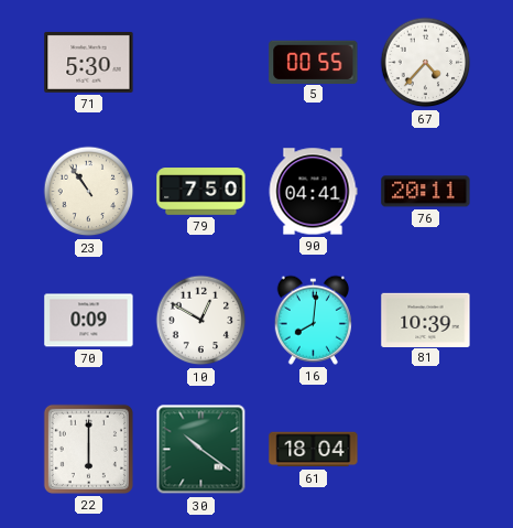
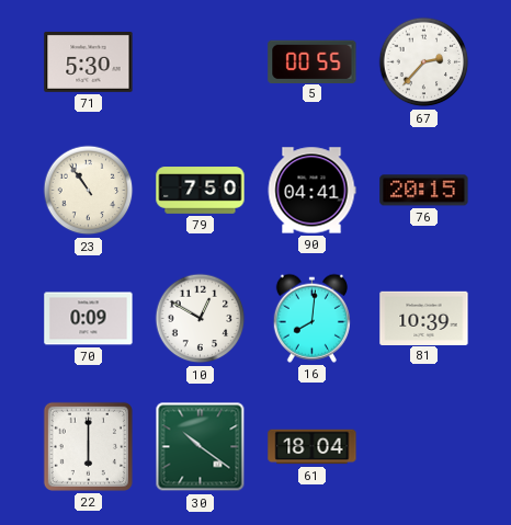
67: 4:37 -> 2:37 (424, 62)
76: 20:11 -> 20:15 (424, 191)
